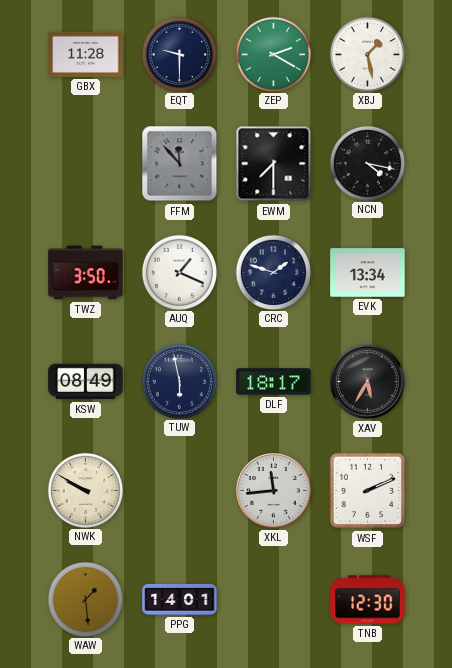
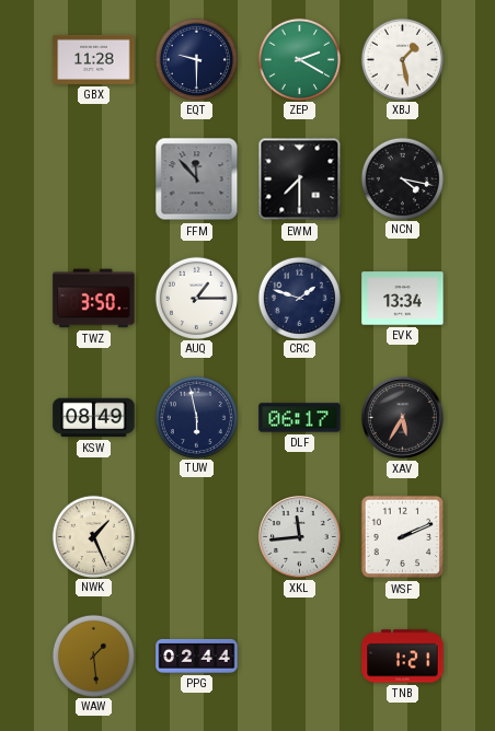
AUQ: 1:19 -> 1:15 (196, 298)
DLF: 18:17 -> 06:17 (300, 418)
NWK: 9:50 -> 1:26 (93, 536)
PPG: 14:01 -> 02:44 (197, 655)
TNB: 12:30 -> 1:21 (403, 657)
